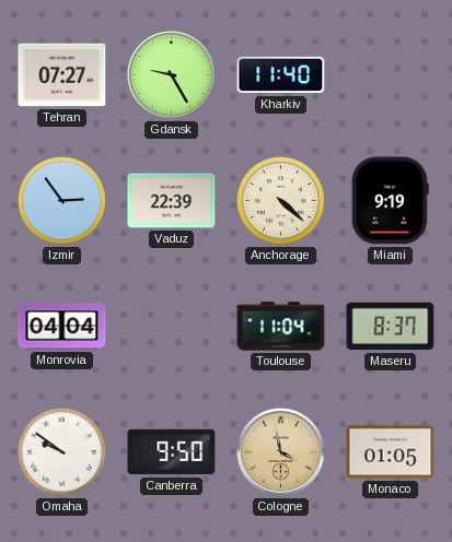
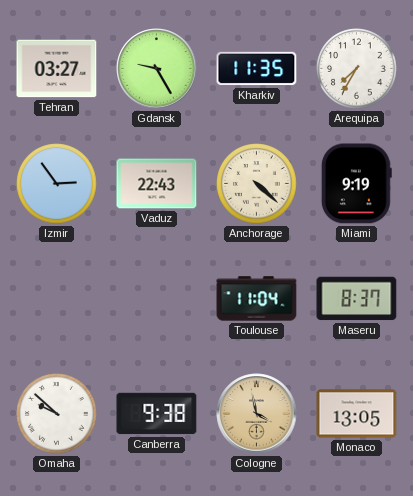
Tehran: 07:27 -> 03:27 (57, 69)
Kharkiv: 11:40 -> 11:35 (257, 69)
Arequipa: none -> 7:35 (357, 69)
Vaduz: 22:39 -> 22:43 (157, 184)
Monrovia: 04:04 -> none (62, 327)
Omaha: 9:51 -> 9:52 (57, 414)
Canberra: 9:50 -> 9:38 (157, 414)
Monaco: 01:05 -> 13:05 (357, 414)
